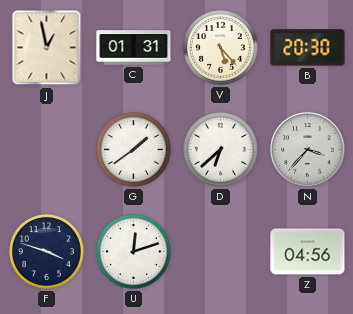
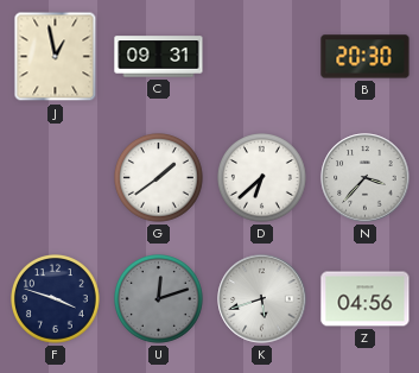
C: 01:31 -> 09:31 (159, 57)
V: 5:23 -> none (221, 48)
U dial: white -> grey (159, 299)
K: none -> 5:42 (262, 299)
